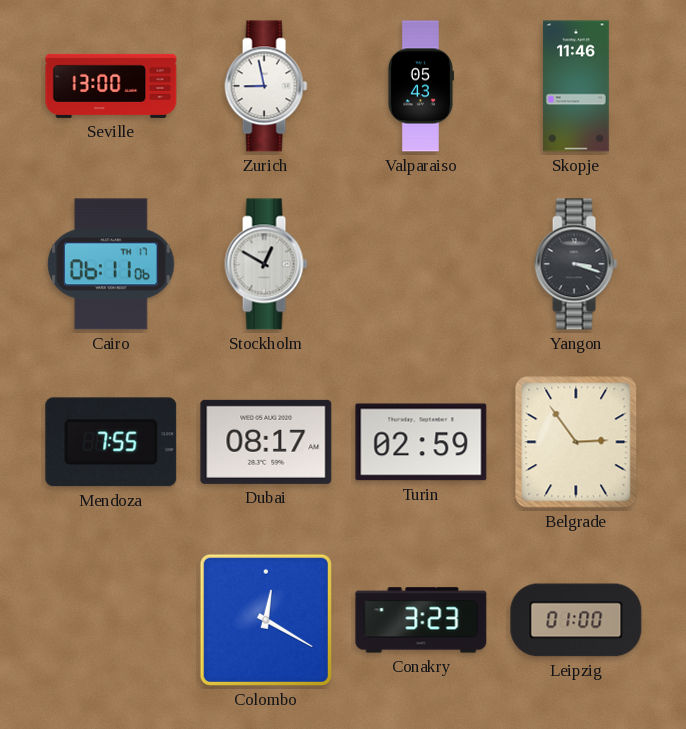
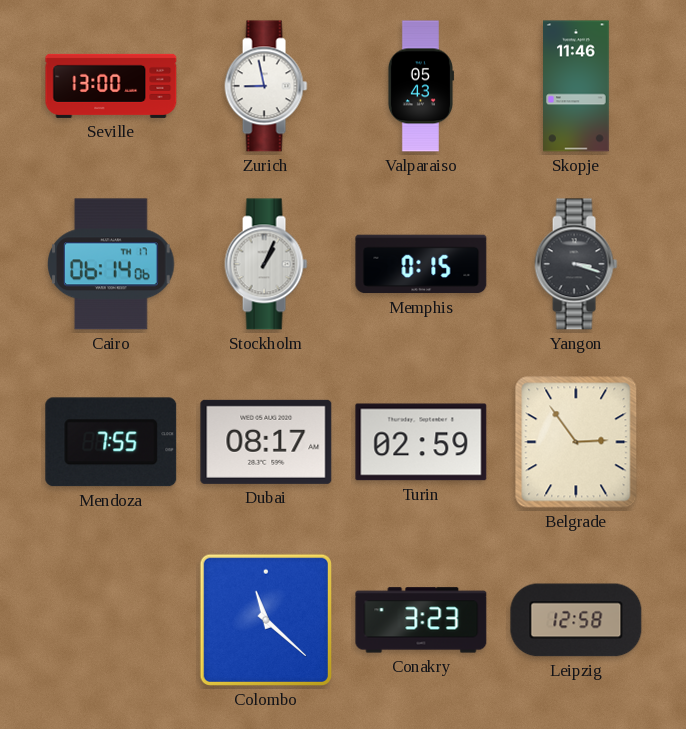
Cairo: 06:11 -> 06:14 (111, 264)
Stockholm: 12:50 -> 1:04 (266, 264)
Memphis: none -> 0:15 (421, 264)
Colombo: 12:20 -> 11:22 (266, 620)
Leipzig: 01:00 -> 12:58 (576, 620)
